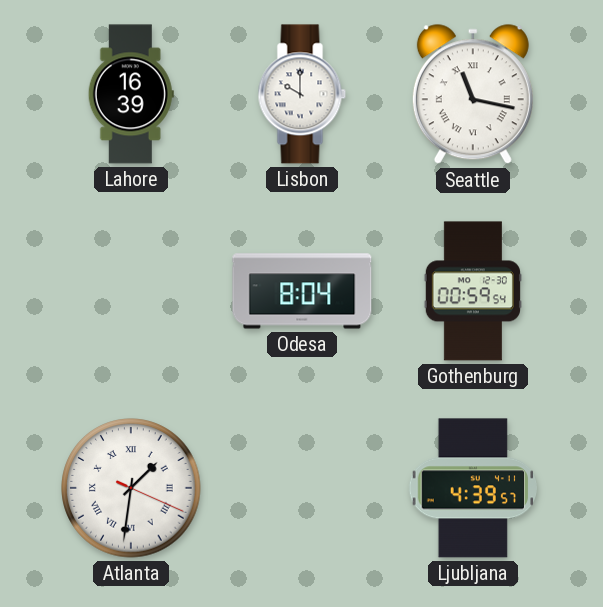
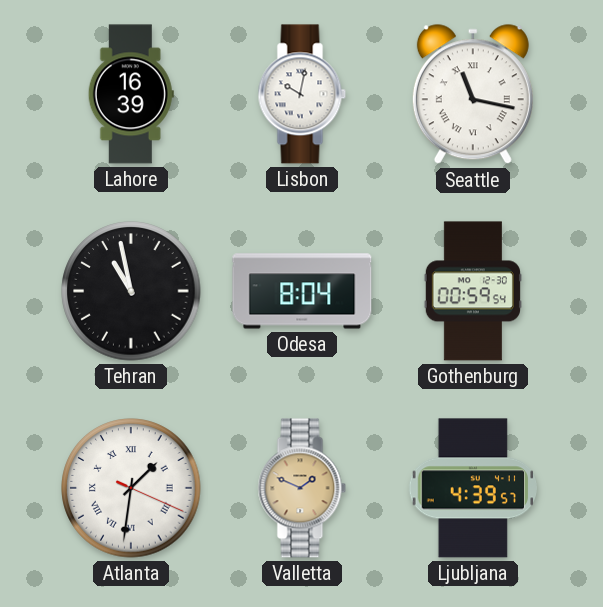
Lisbon: 10:00 -> 10:02 (302, 94)
Tehran: none -> 10:58 (131, 291)
Valletta: none -> 1:49 (302, 488)
